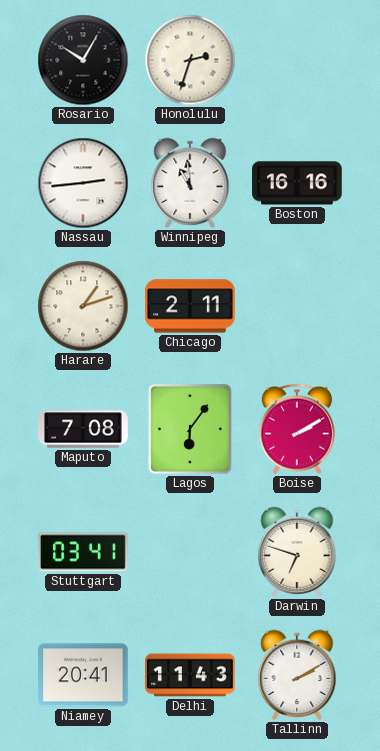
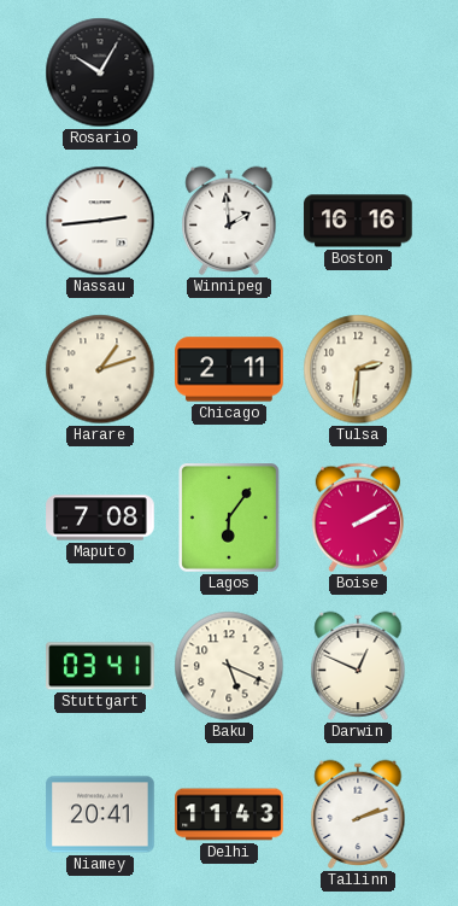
Honolulu: 2:33 -> none (190, 60)
Winnipeg: 10:59 -> 1:59 (229, 221)
Tulsa: none -> 2:31 (358, 369)
Baku: none -> 5:19 (229, 666)
Darwin: 6:48 -> 12:49 (358, 666)
Tallinn: 2:10 -> 2:12 (358, 814)
